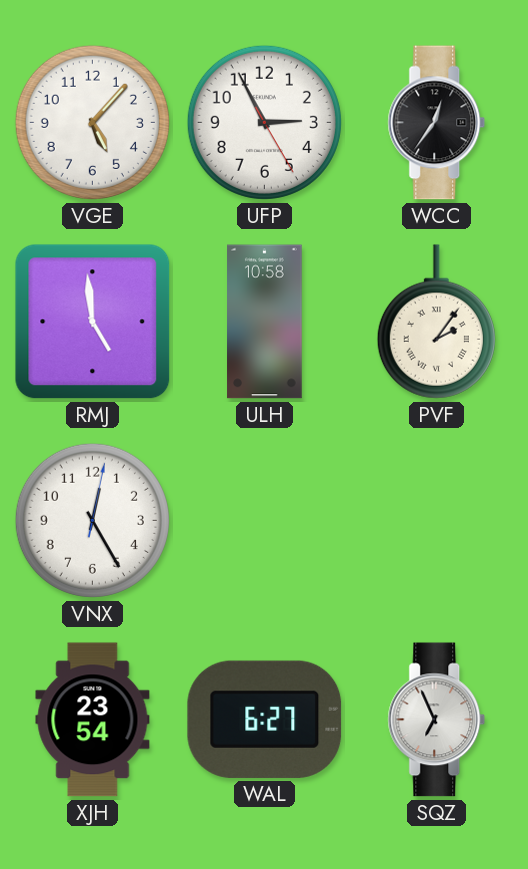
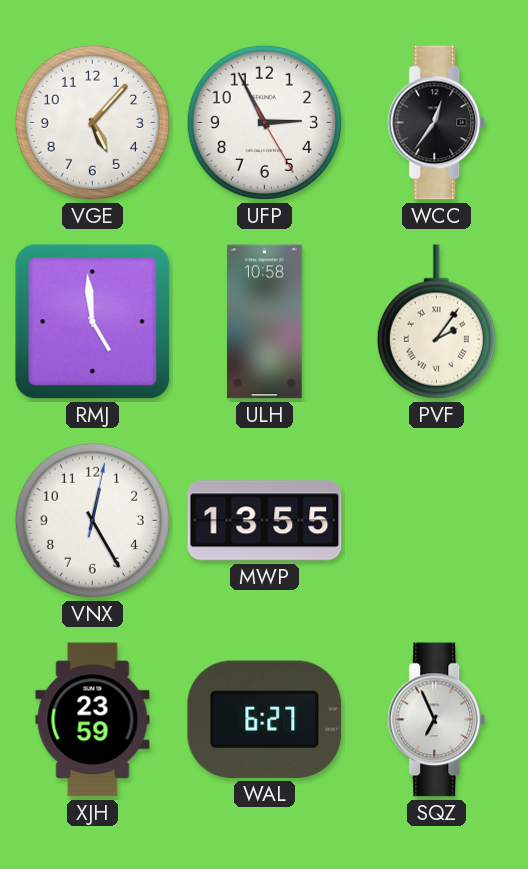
MWP: none -> 13:55 (265, 521)
XJH: 23:54 -> 23:59 (93, 720)
